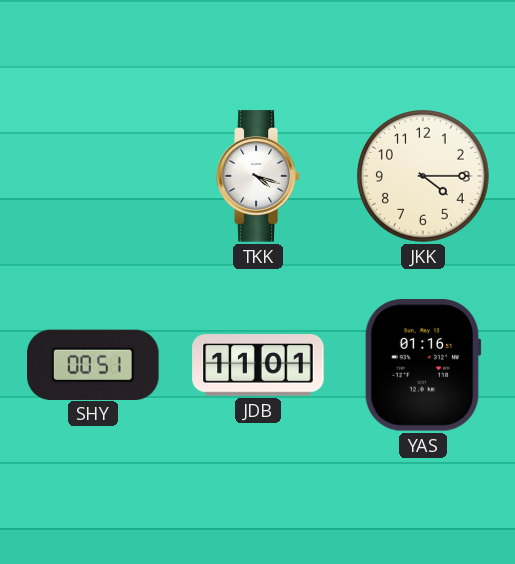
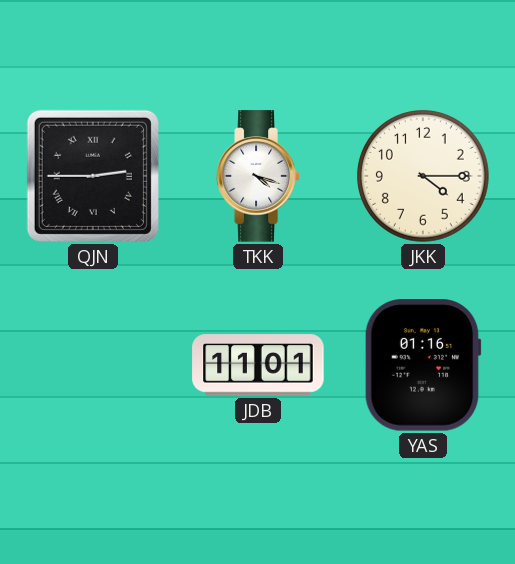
QJN: none -> 2:45 (93, 176)
SHY: 00:51 -> none (93, 364)
